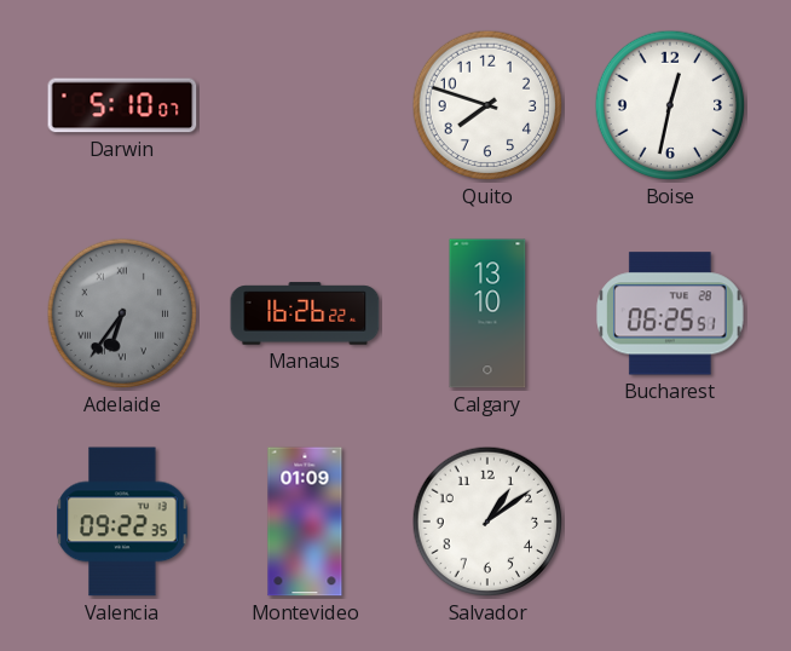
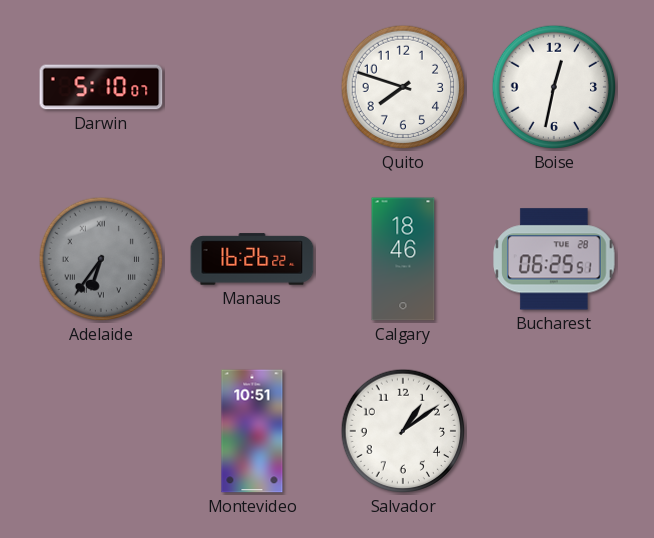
Calgary: 13:10 -> 18:46 (403, 259)
Valencia: 09:22 -> none (122, 522)
Montevideo: 01:09 -> 10:51 (252, 431)
